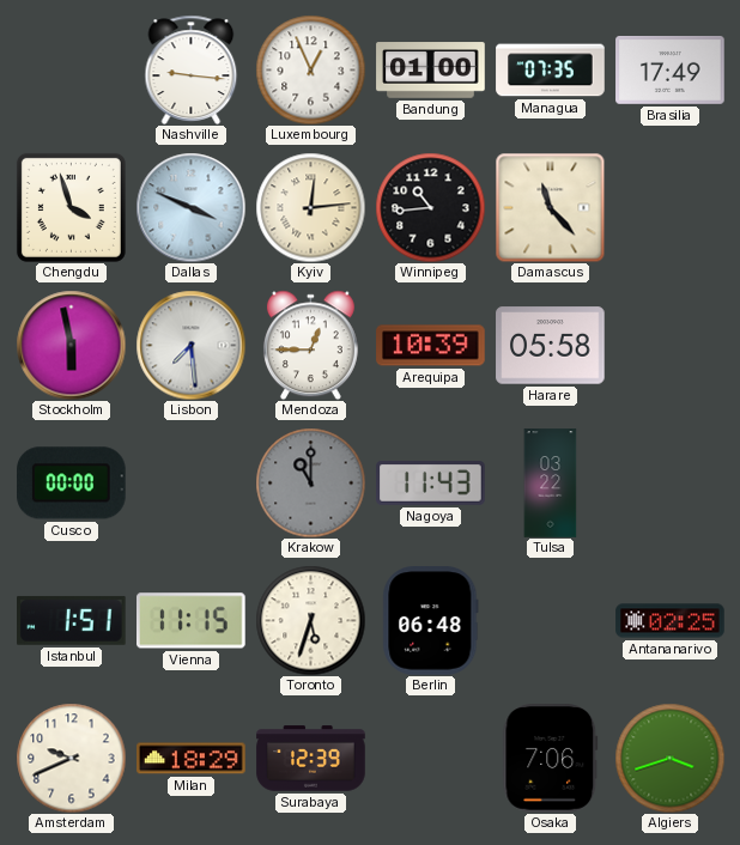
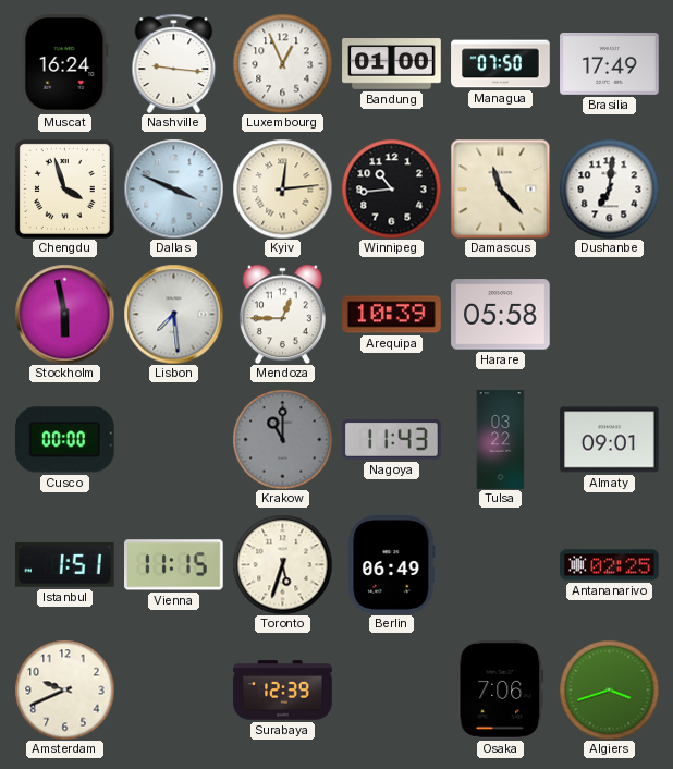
Muscat: none -> 16:24 (65, 64)
Managua: 07:35 -> 07:50 (501, 64)
Dushanbe: none -> 7:01 (609, 188)
Almaty: none -> 09:01 (610, 440)
Berlin: 06:48 -> 06:49 (392, 565)
Milan: 18:29 -> none (192, 759)
